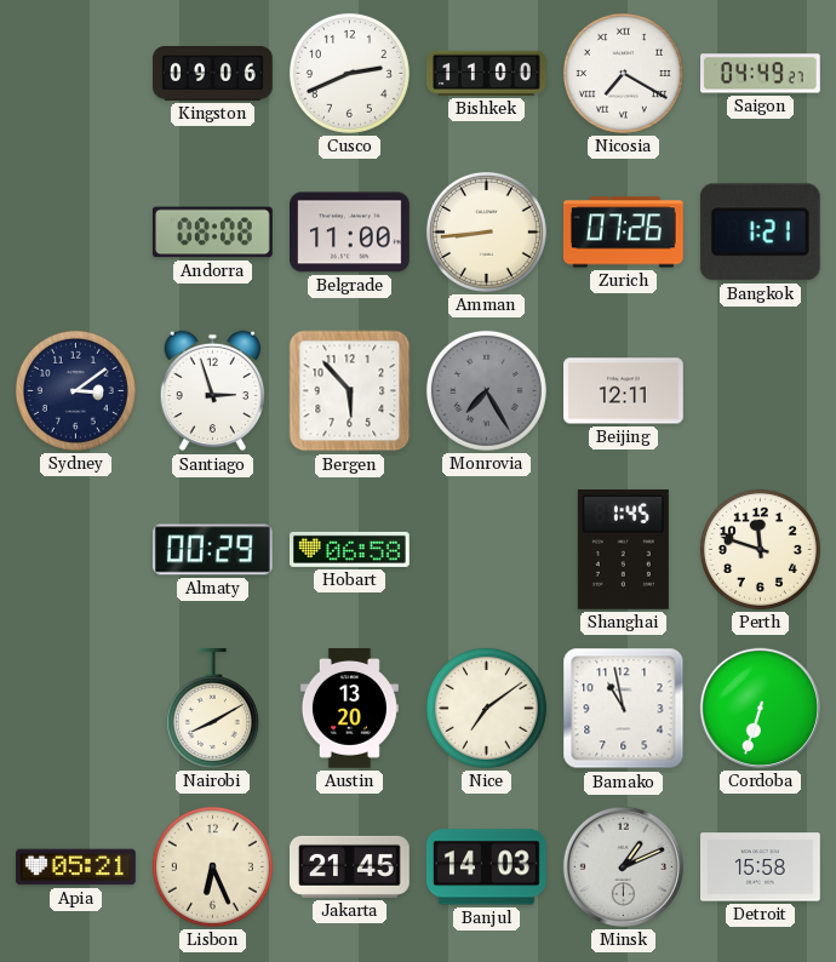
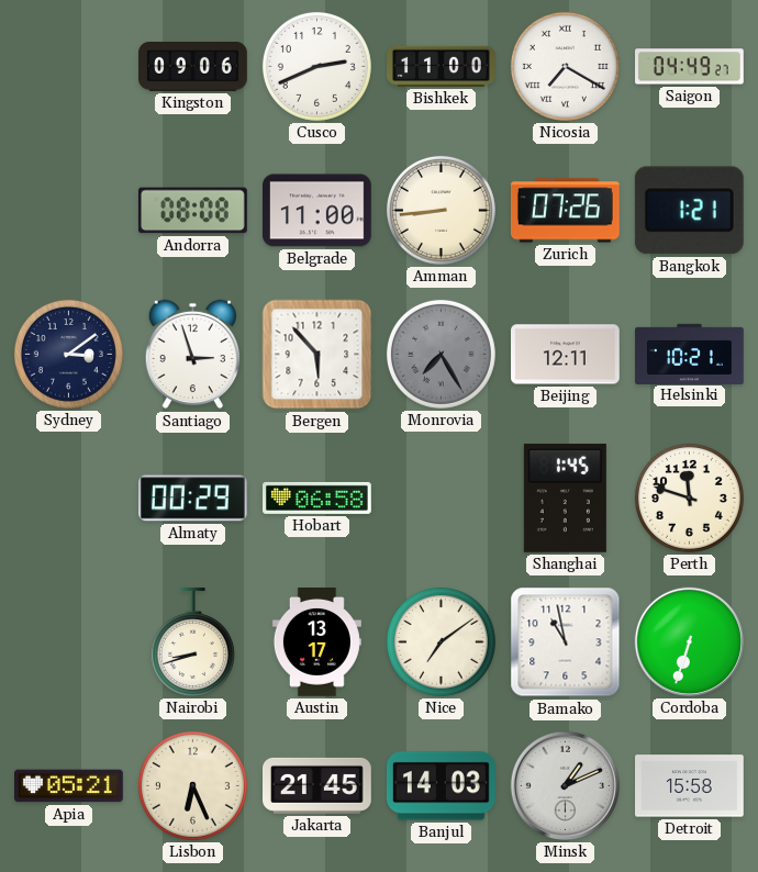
Helsinki: none -> 10:21 (690, 354)
Nairobi: 8:10 -> 8:42 (192, 642)
Austin: 13:20 -> 13:17 (316, 642)
